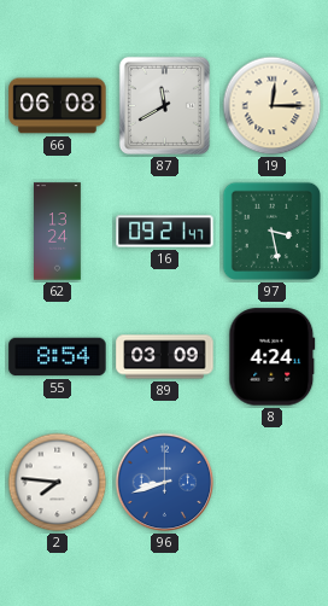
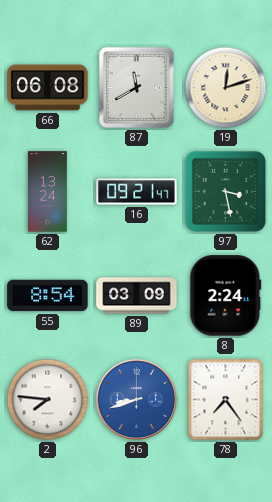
19: 12:15 -> 12:12 (226, 88)
8: 4:24 -> 2:24 (226, 296)
78: none -> 7:24 (226, 400)
